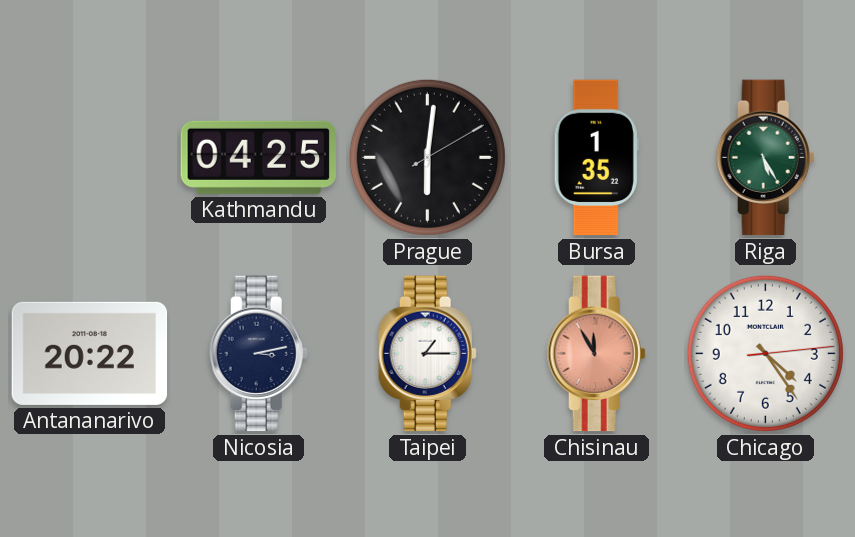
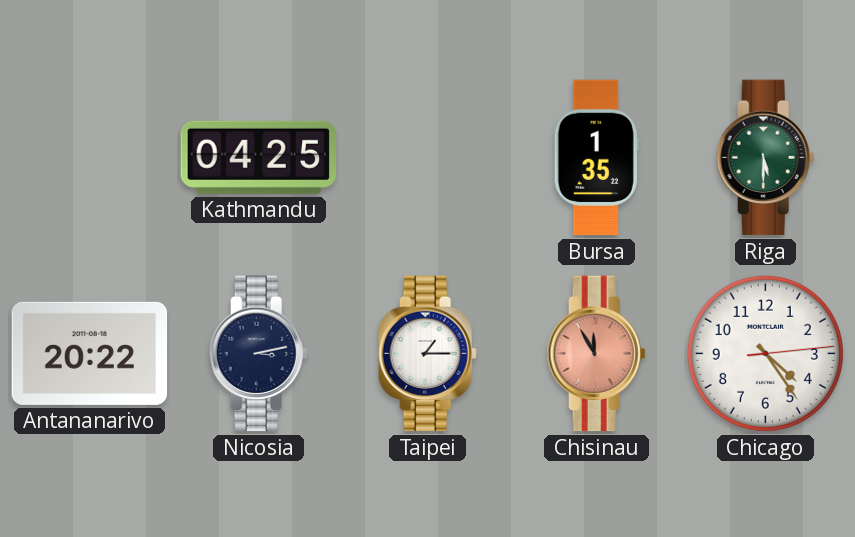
Prague: 6:01 -> none (427, 157)
Riga: 5:25 -> 5:30 (765, 158)
